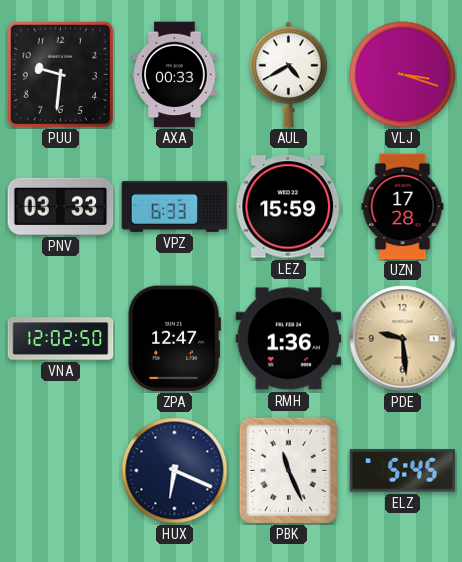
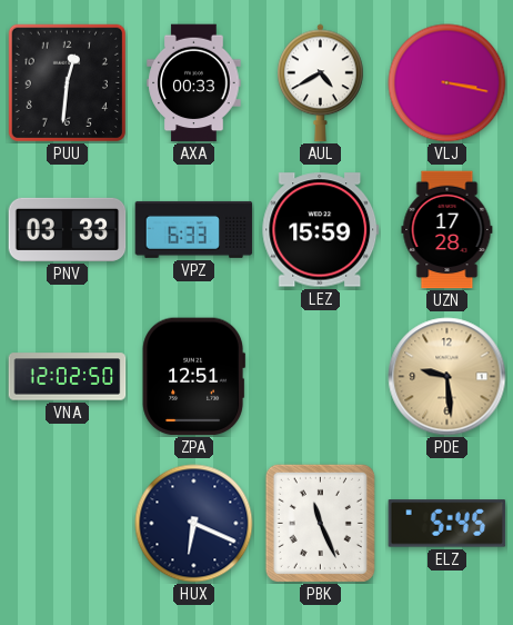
PUU: 9:31 -> 12:31 (67, 82)
VLJ: 3:18 -> 3:17 (447, 83)
ZPA: 12:47 -> 12:51 (193, 377)
RMH: 1:36 -> none (289, 339)
